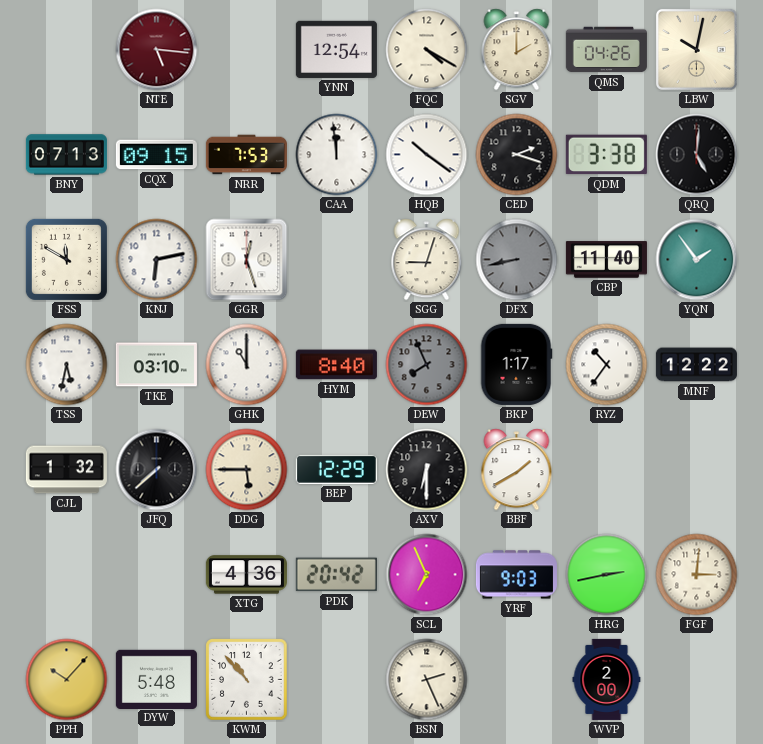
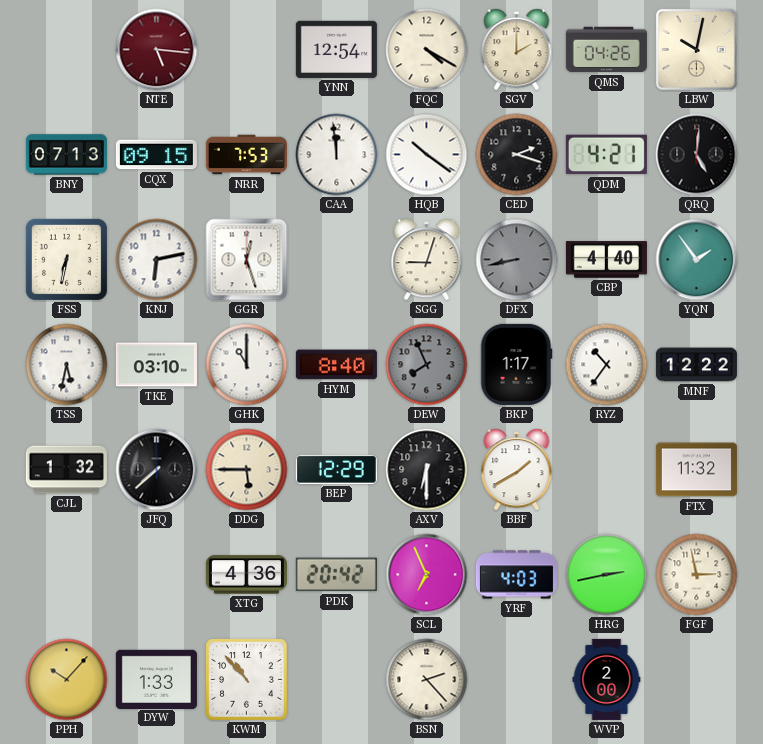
QDM: 3:38 -> 4:21 (606, 155)
FSS: 11:50 -> 6:32 (66, 259)
CBP: 11:40 -> 4:40 (606, 260)
FTX: none -> 11:32 (696, 470)
YRF: 9:03 -> 4:03 (516, 575)
FGF: 3:01 -> 2:58 (697, 575)
DYW: 5:48 -> 1:33 (156, 679)
BSN: 2:26 -> 2:23 (427, 680)
